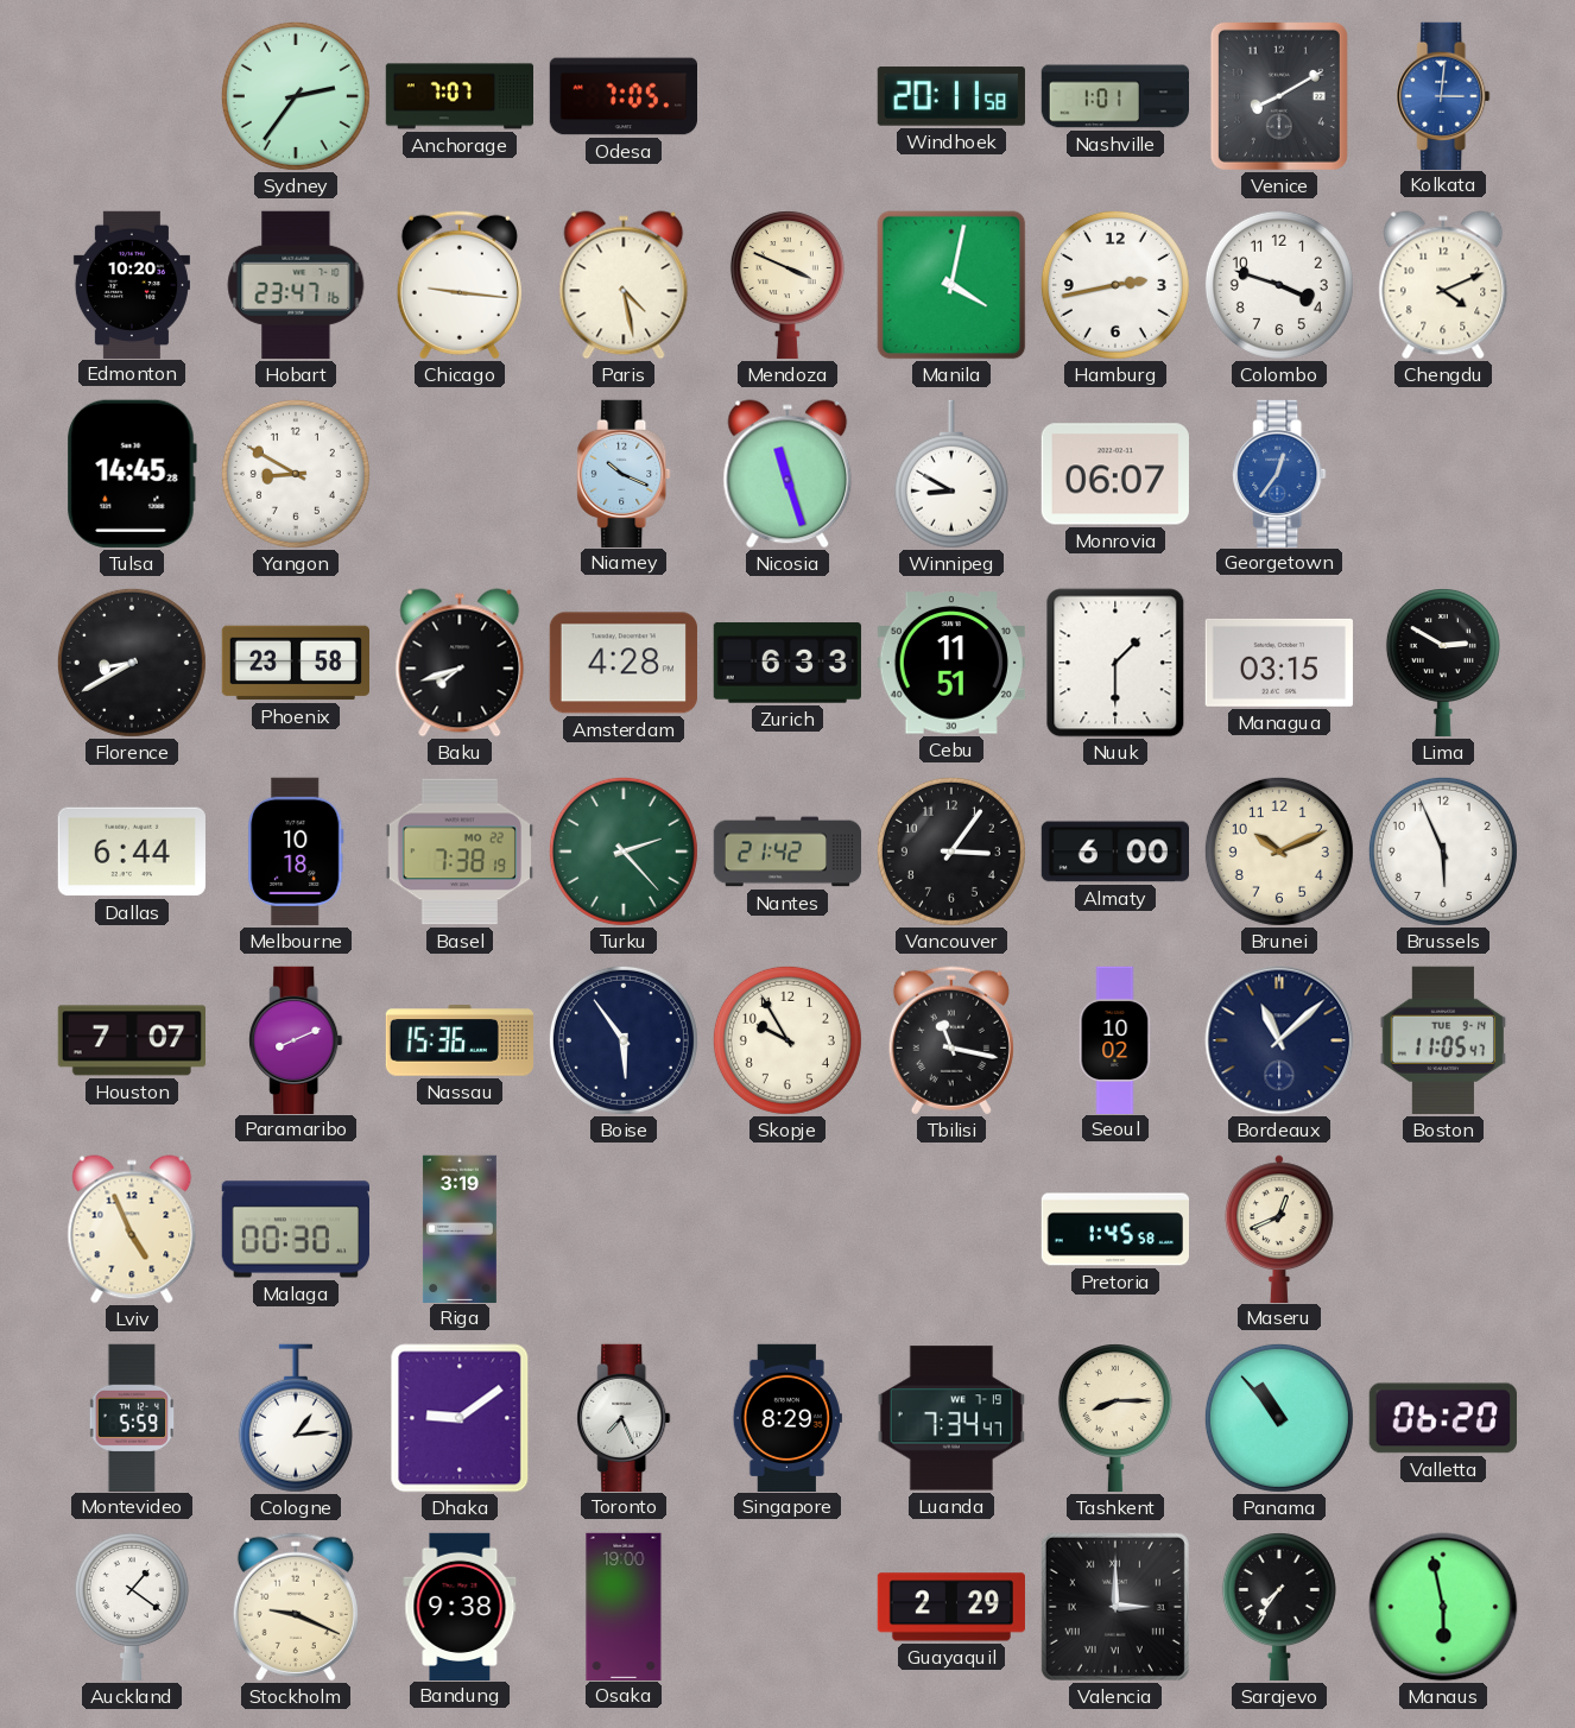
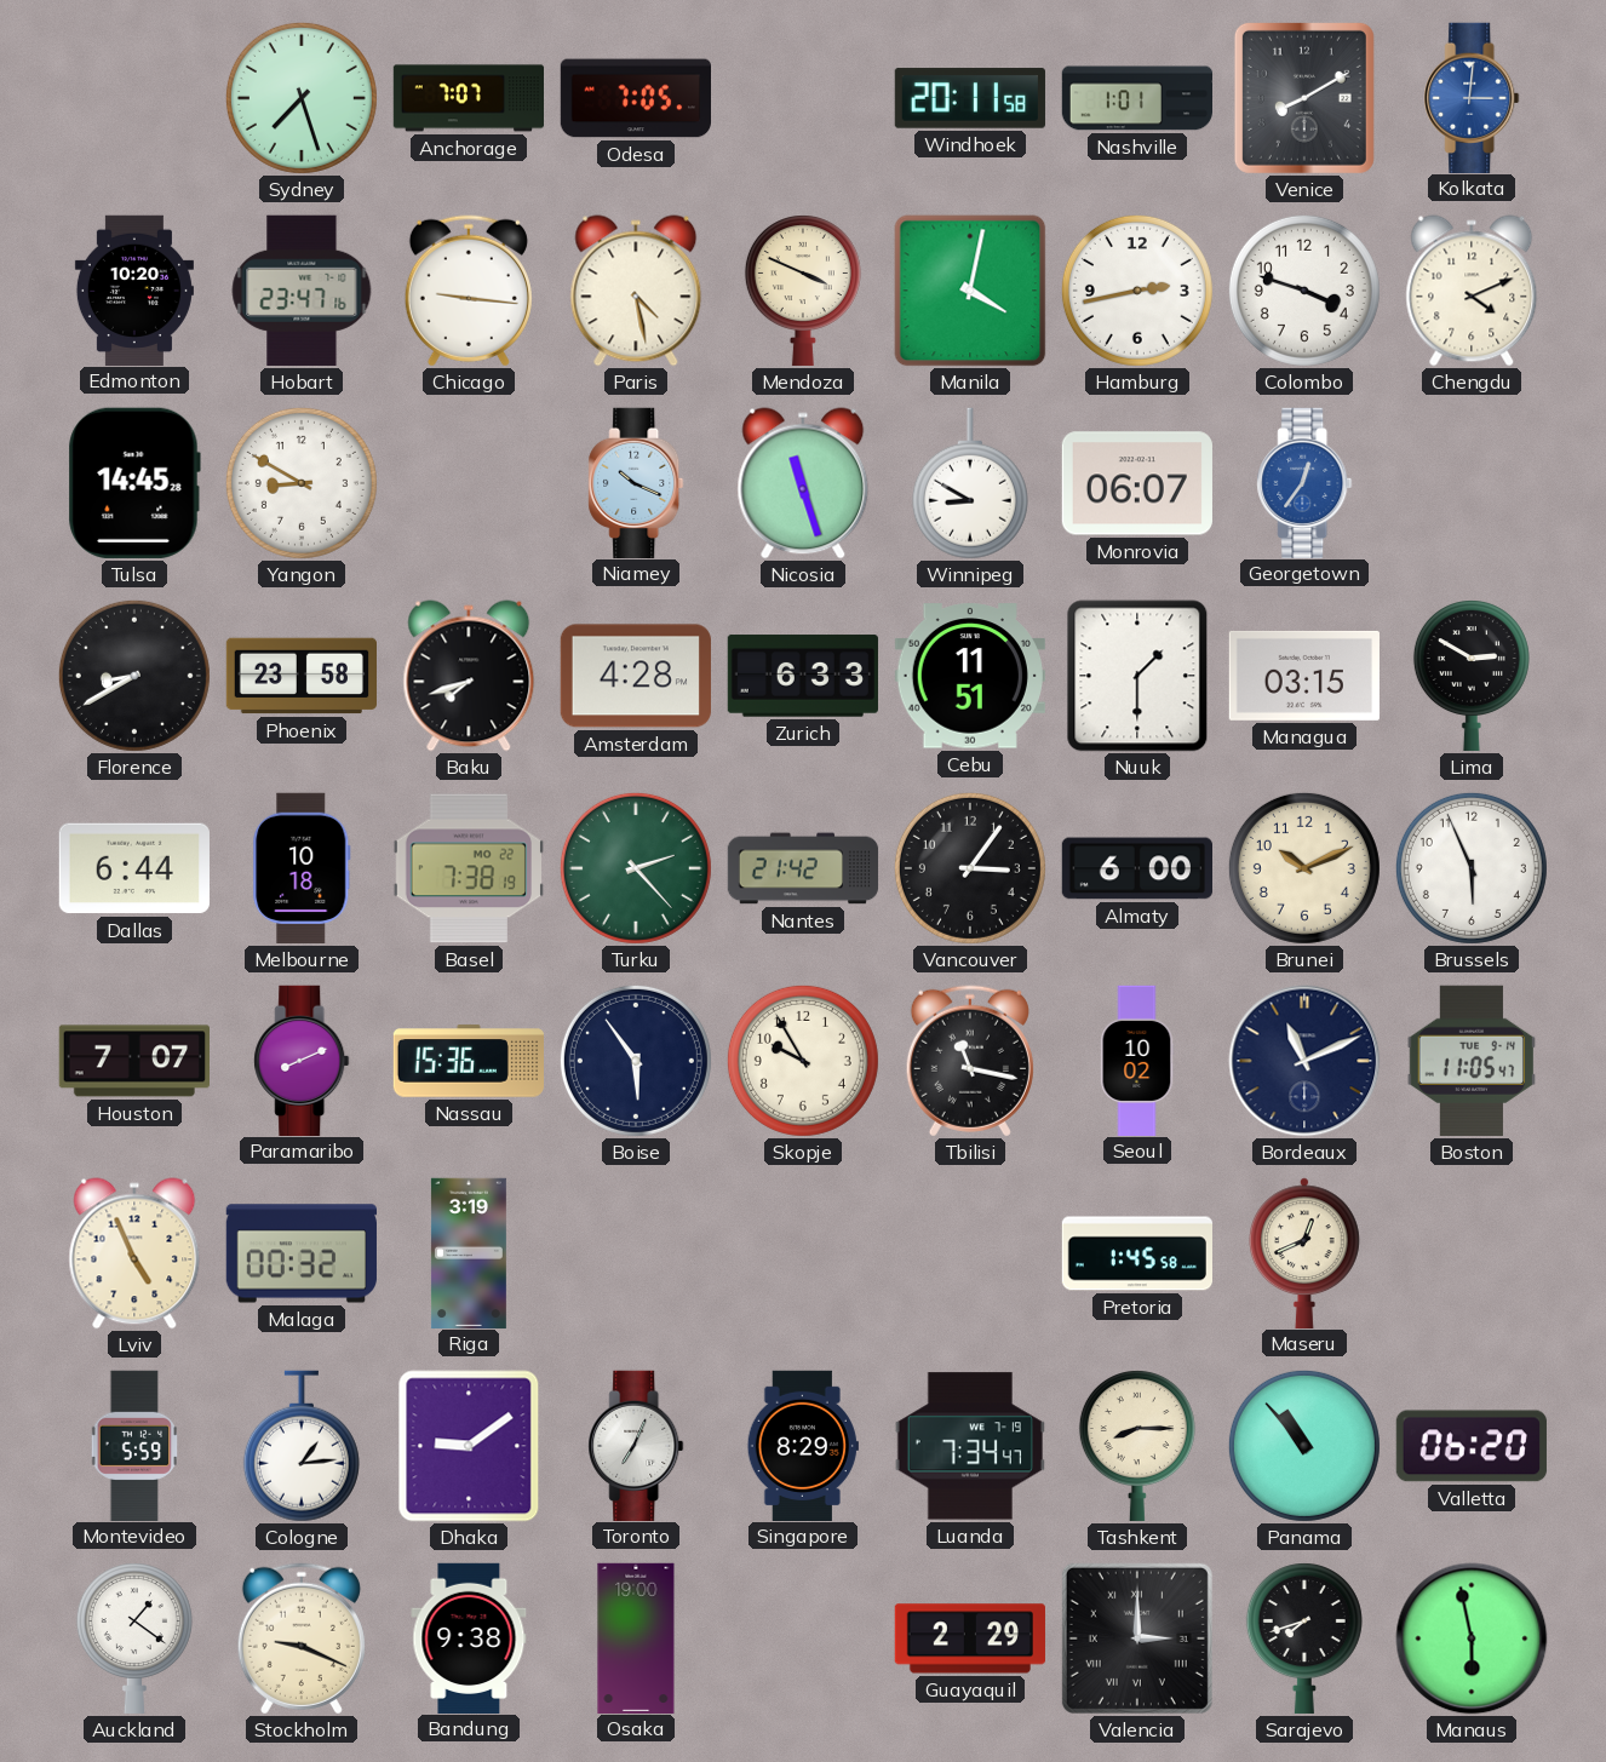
Sydney: 2:36 -> 7:27 (302, 98)
Bordeaux: 11:08 -> 11:11 (1304, 1061)
Malaga: 00:30 -> 00:32 (302, 1253)
Toronto: 7:26 -> 7:04 (636, 1445)
Sarajevo: 7:36 -> 7:42 (1304, 1638)
